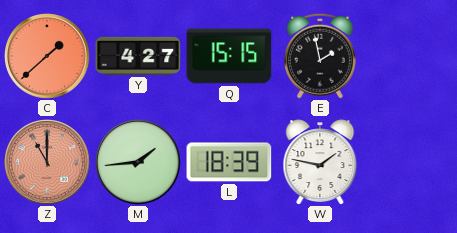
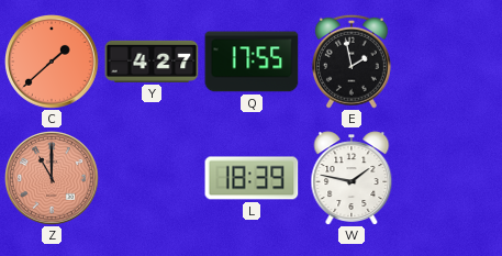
Q: 15:15 -> 17:55 (252, 62)
M: 1:44 -> none (139, 163)
